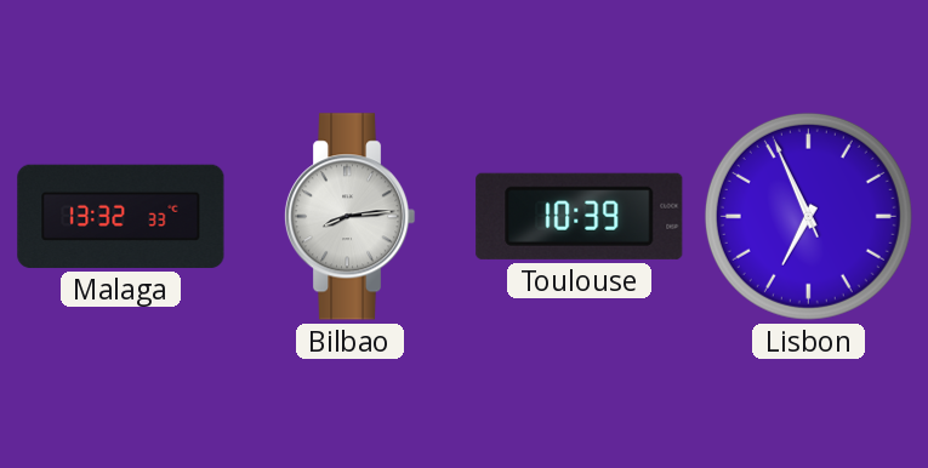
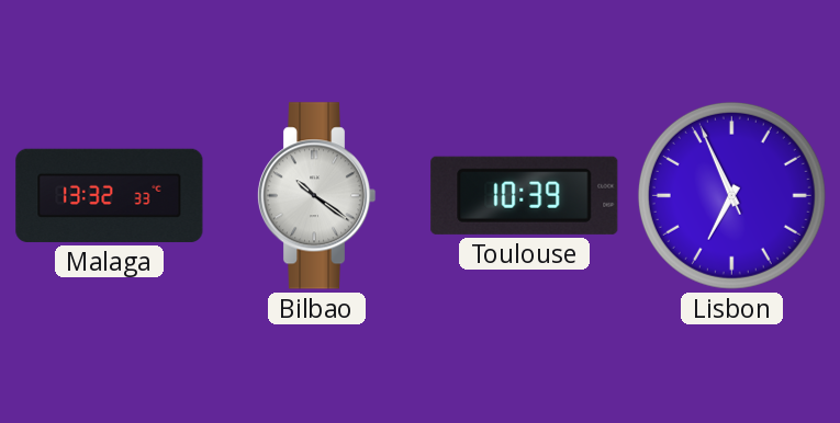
Bilbao: 8:14 -> 10:21 (316, 196)
